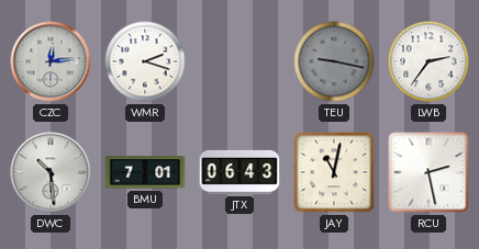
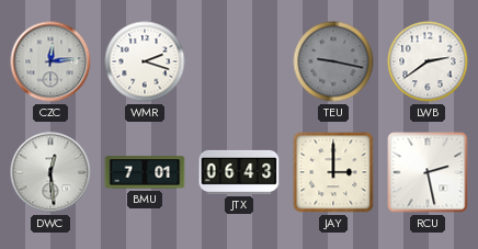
LWB: 2:36 -> 2:39 (428, 61)
DWC: 10:29 -> 12:29 (50, 172)
JAY: 11:02 -> 3:00 (333, 172)
